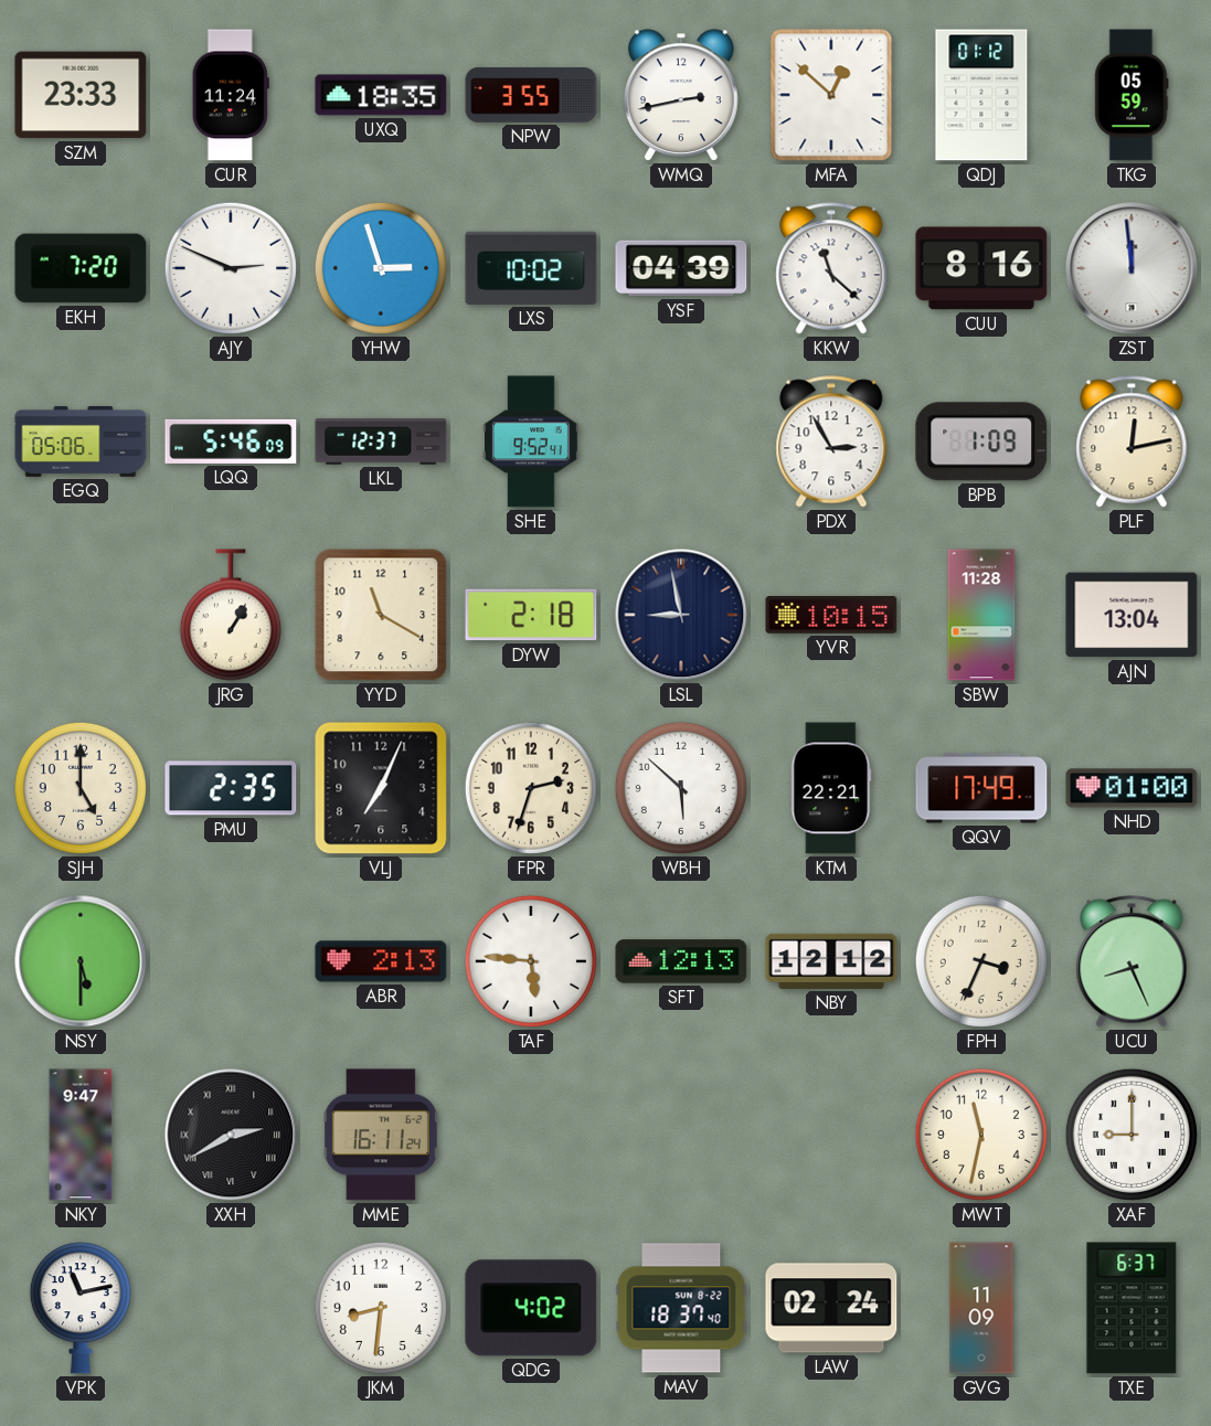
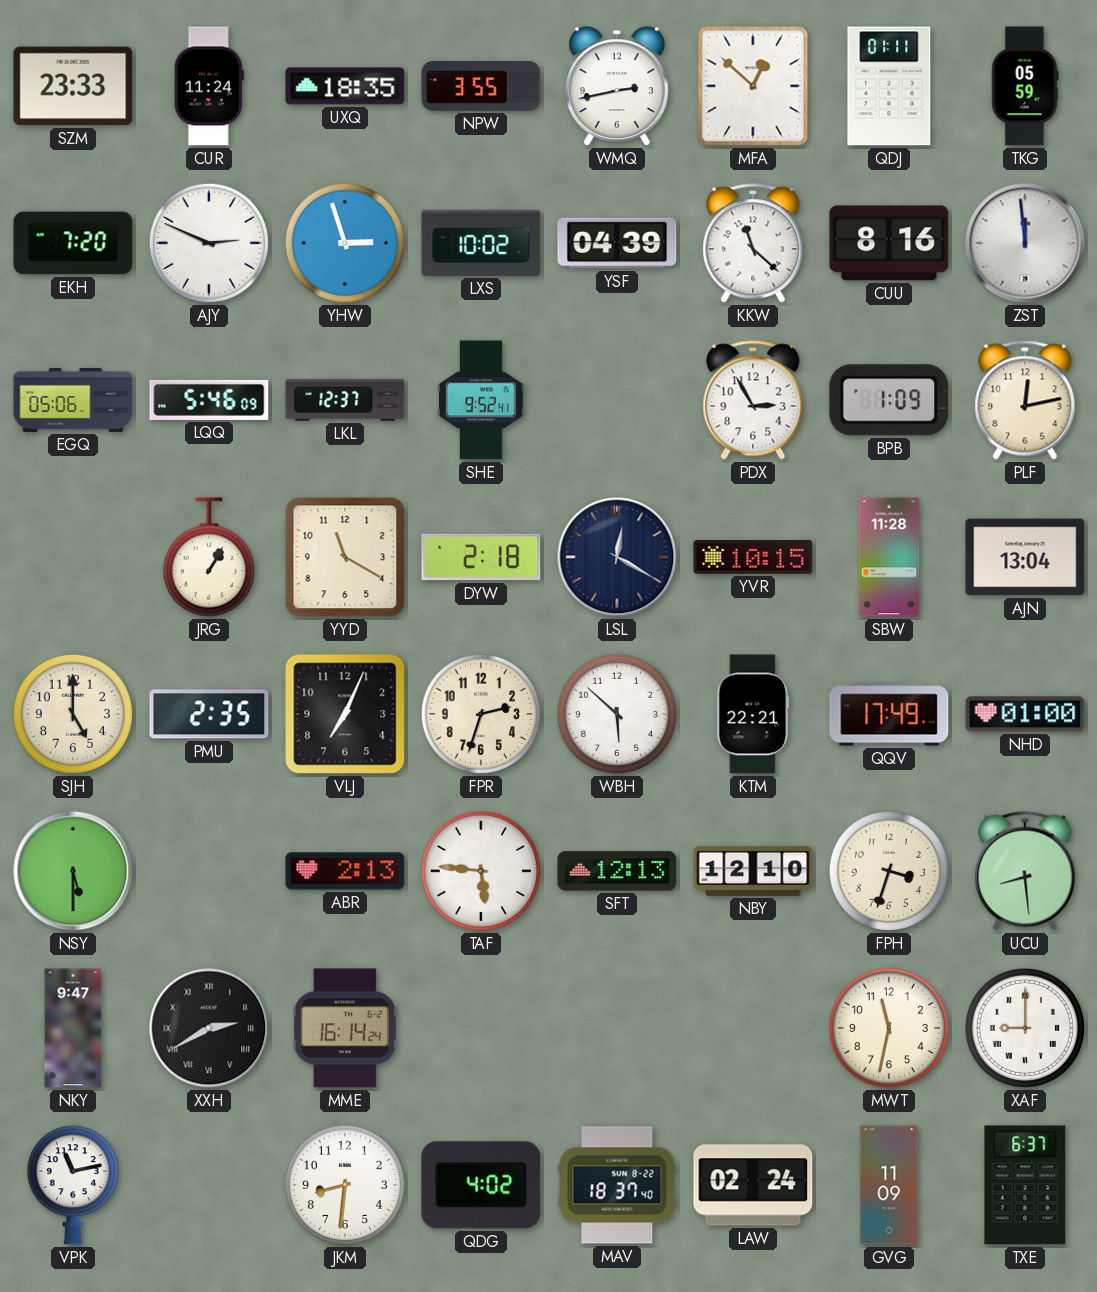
QDJ: 01:12 -> 01:11 (889, 86)
LSL: 8:58 -> 12:20 (617, 557)
NBY: 12:12 -> 12:10 (753, 871)
FPH: 3:34 -> 3:33 (889, 871)
UCU: 8:26 -> 8:29 (1025, 871)
MME: 16:11 -> 16:14 (345, 1028)
